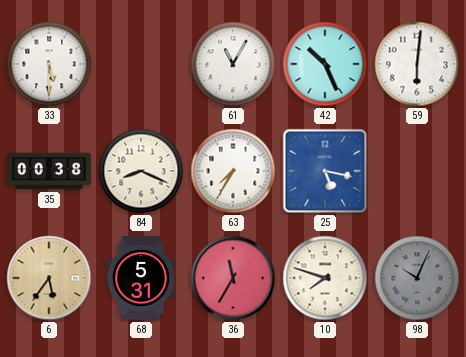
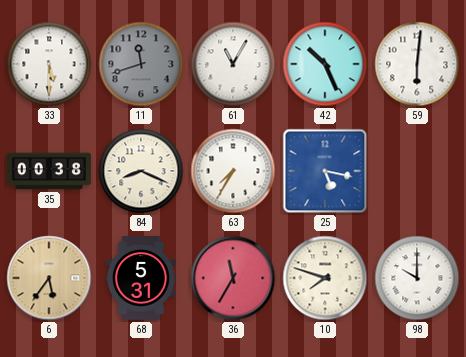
11: none -> 11:42 (141, 64)
98: 10:04 -> 10:00 (417, 278)
98 dial: grey -> white (417, 278)
